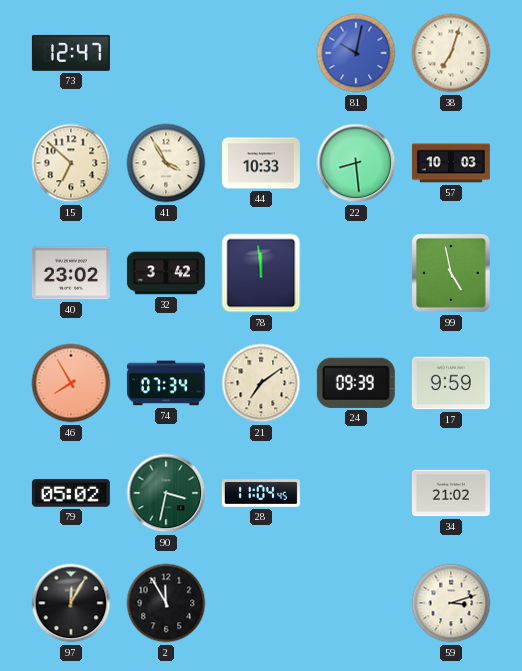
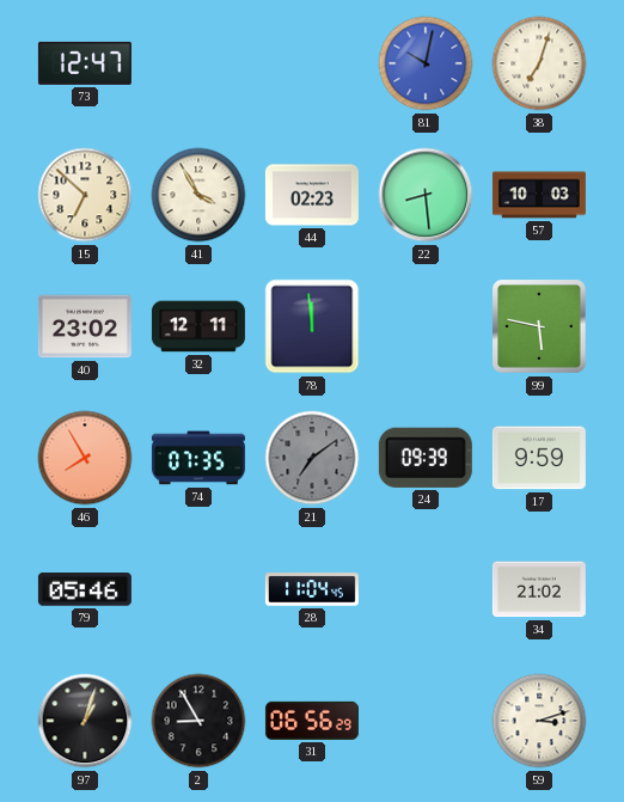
44: 10:33 -> 02:23 (312, 195)
32: 3:42 -> 12:11 (198, 326)
99: 4:58 -> 5:47 (539, 326)
74: 07:34 -> 07:35 (198, 458)
21 dial: cream -> grey (312, 458)
79: 05:02 -> 05:46 (85, 589)
90: 3:32 -> none (166, 493)
97: 12:05 -> 1:03 (85, 721)
2: 11:55 -> 8:55 (198, 721)
31: none -> 06:56 (312, 721)
